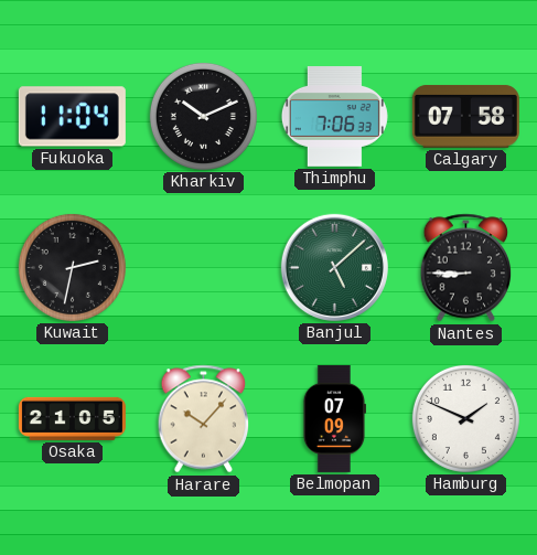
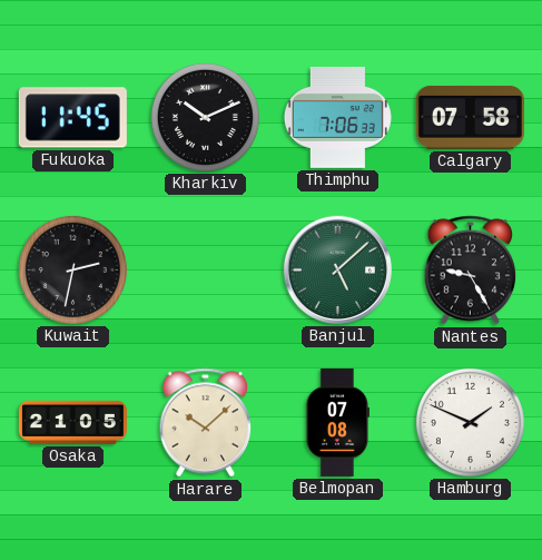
Fukuoka: 11:04 -> 11:45 (72, 118)
Nantes: 8:45 -> 9:25 (471, 271)
Harare: 10:07 -> 10:08 (206, 423)
Belmopan: 07:09 -> 07:08 (336, 422)
